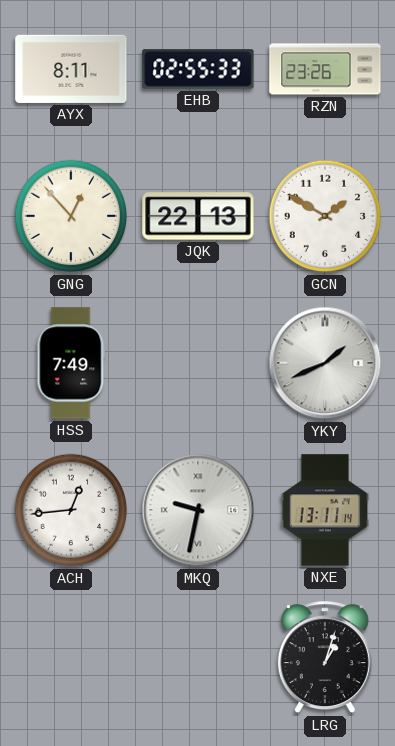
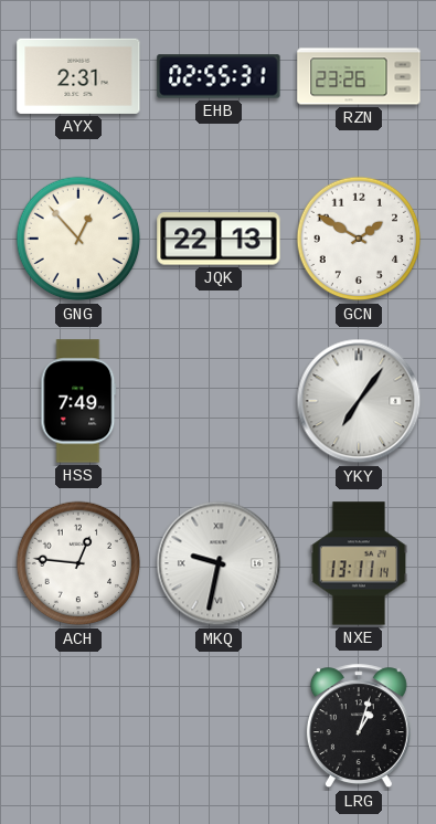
AYX: 8:11 -> 2:31 (78, 76)
EHB: 02:55:33 -> 02:55:31 (219, 76)
YKY: 1:41 -> 7:06 (359, 401)
ACH: 12:44 -> 12:46 (78, 563)
